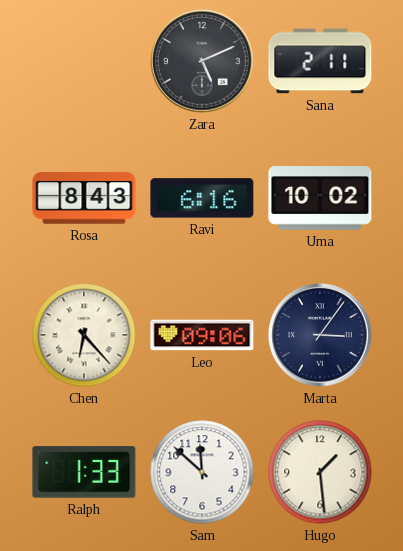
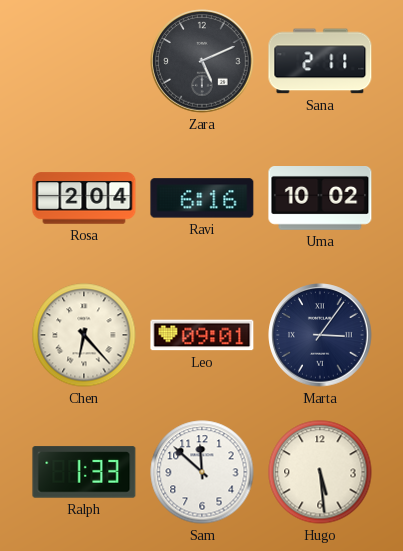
Rosa: 8:43 -> 2:04 (84, 198)
Leo: 09:06 -> 09:01 (202, 335)
Hugo: 1:29 -> 5:29 (320, 472)
